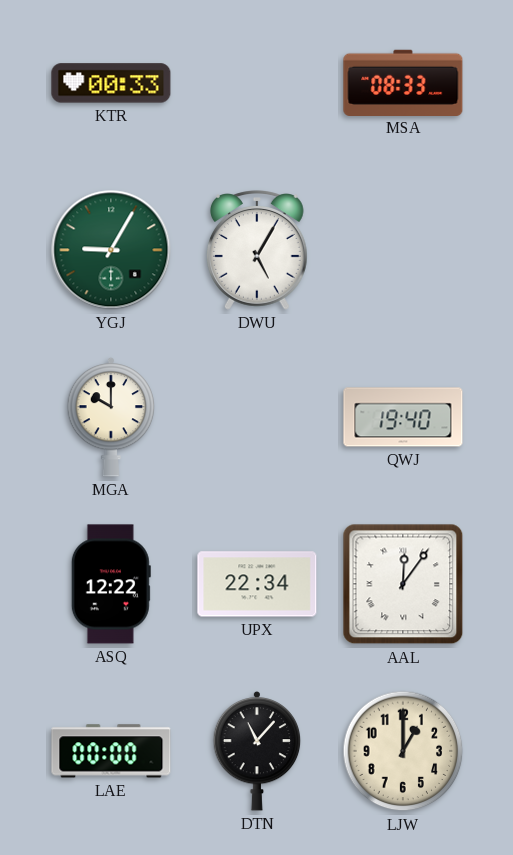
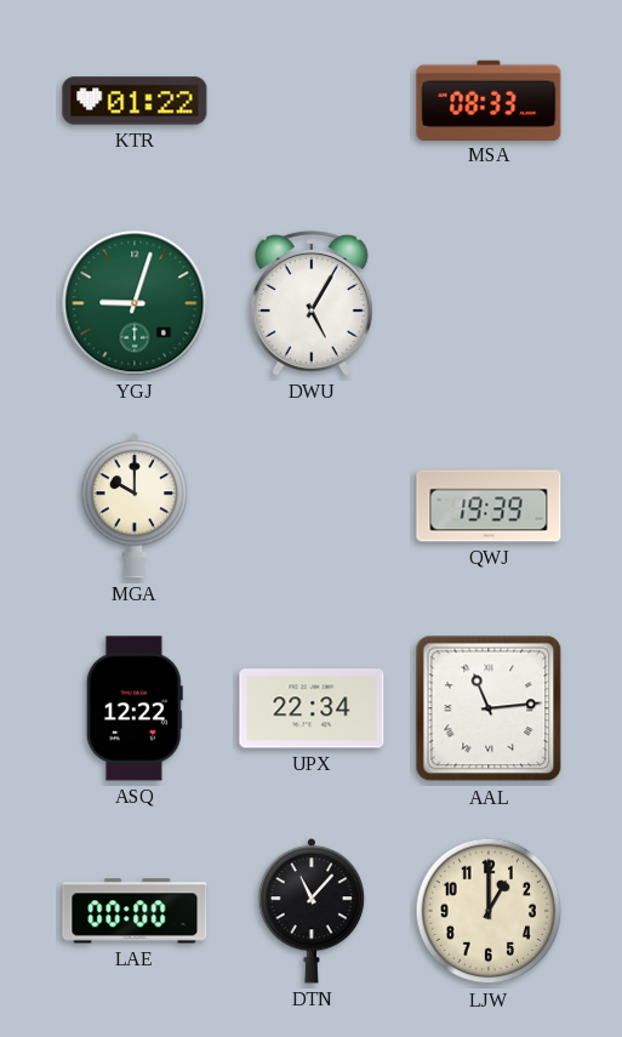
KTR: 00:33 -> 01:22 (135, 101)
YGJ: 9:05 -> 9:03 (135, 303)
QWJ: 19:40 -> 19:39 (489, 506)
AAL: 12:06 -> 11:14 (489, 708)
